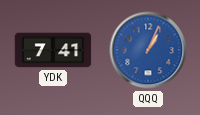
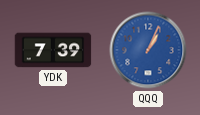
YDK: 7:41 -> 7:39 (53, 50)
